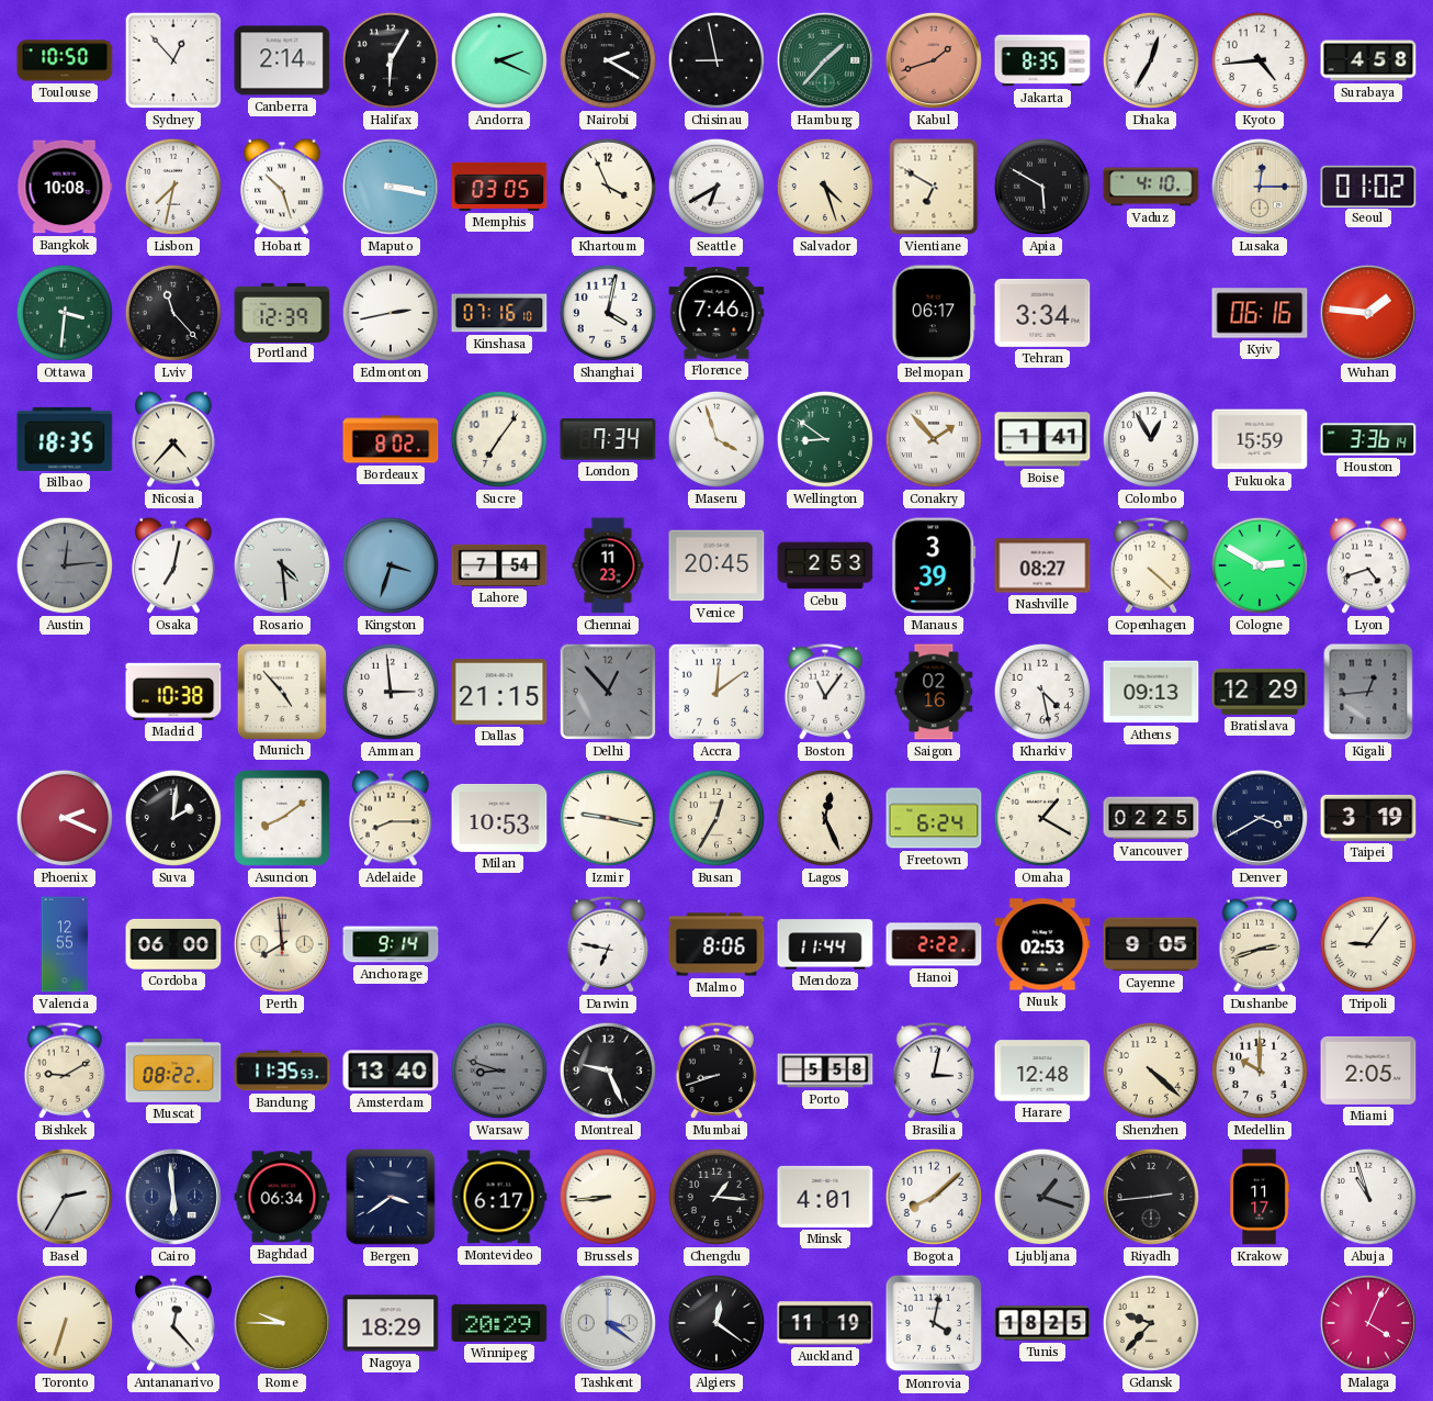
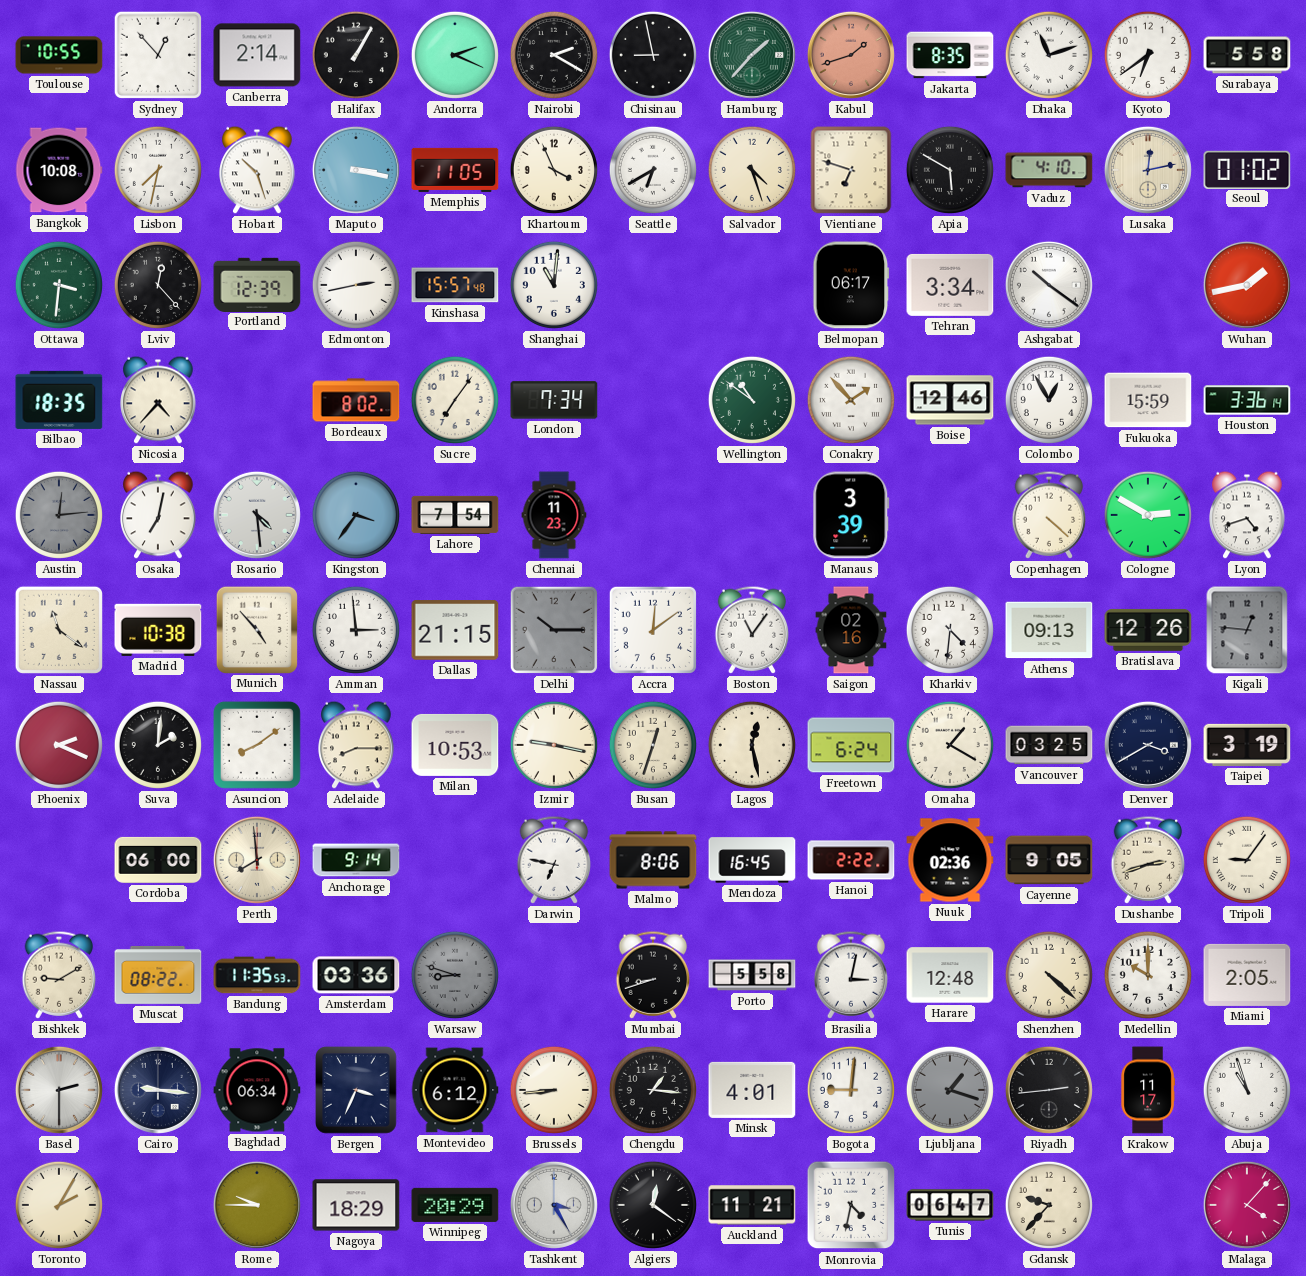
Toulouse: 10:50 -> 10:55 (59, 55)
Halifax: 6:05 -> 1:05 (356, 55)
Dhaka: 12:35 -> 11:12 (1049, 55)
Kyoto: 4:44 -> 6:39 (1148, 55)
Surabaya: 4:58 -> 5:58 (1247, 55)
Memphis: 03:05 -> 11:05 (455, 170)
Vientiane: 6:50 -> 6:48 (851, 170)
Lusaka: 12:15 -> 12:13 (1148, 170)
Lviv: 11:23 -> 12:23 (158, 285)
Kinshasa: 07:16 -> 15:57 (455, 285)
Shanghai: 4:02 -> 11:01 (554, 285)
Florence: 7:46 -> none (717, 313)
Ashgabat: none -> 10:21 (1049, 285)
Kyiv: 06:16 -> none (1260, 313)
Wuhan: 1:46 -> 1:43 (1247, 285)
Maseru: 3:57 -> none (717, 439)
Wellington: 8:51 -> 10:51 (752, 400)
Boise: 1:41 -> 12:46 (950, 400)
Kingston: 3:33 -> 3:36 (356, 515)
Venice: 20:45 -> none (717, 565)
Cebu: 2:53 -> none (825, 565)
Nashville: 08:27 -> none (1042, 565)
Nassau: none -> 11:21 (59, 630)
Delhi: 12:53 -> 10:15 (554, 630)
Kharkiv: 4:28 -> 4:31 (950, 630)
Bratislava: 12:29 -> 12:26 (1148, 630)
Kigali: 12:44 -> 12:46 (1247, 630)
Busan: 12:35 -> 12:33 (653, 745)
Lagos: 12:26 -> 12:28 (752, 745)
Vancouver: 02:25 -> 03:25 (1049, 745)
Valencia: 12:55 -> none (65, 944)
Mendoza: 11:44 -> 16:45 (752, 860)
Nuuk: 02:53 -> 02:36 (950, 860)
Amsterdam: 13:40 -> 03:36 (356, 975)
Montreal: 9:26 -> none (608, 1071)
Basel: 2:35 -> 2:30 (59, 1090)
Cairo: 5:59 -> 9:16 (158, 1090)
Bergen: 3:39 -> 3:34 (357, 1090)
Montevideo: 6:17 -> 6:12 (455, 1090)
Bogota: 8:08 -> 9:01 (851, 1090)
Toronto: 6:33 -> 2:05 (59, 1205)
Antananarivo: 12:23 -> none (173, 1323)
Tashkent: 3:21 -> 3:25 (554, 1205)
Auckland: 11:19 -> 11:21 (752, 1205)
Monrovia: 4:02 -> 4:32 (851, 1205)
Tunis: 18:25 -> 06:47 (950, 1205)
Malaga: 4:04 -> 4:07 (1247, 1205)
